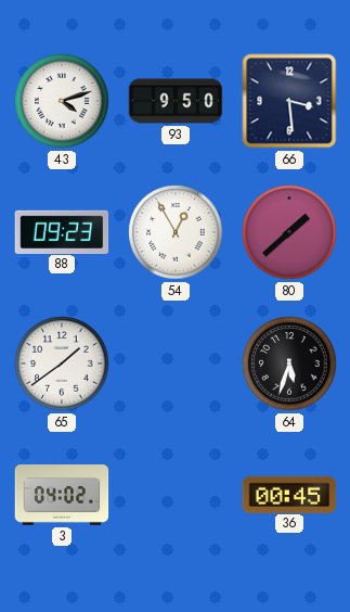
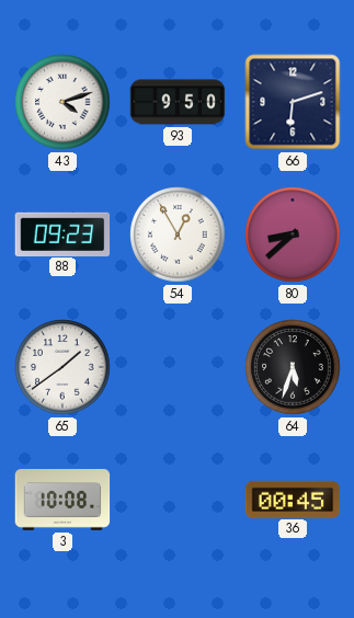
66: 3:29 -> 6:12 (293, 102)
80: 1:38 -> 8:38 (293, 234)
3: 04:02 -> 10:08 (62, 501)
